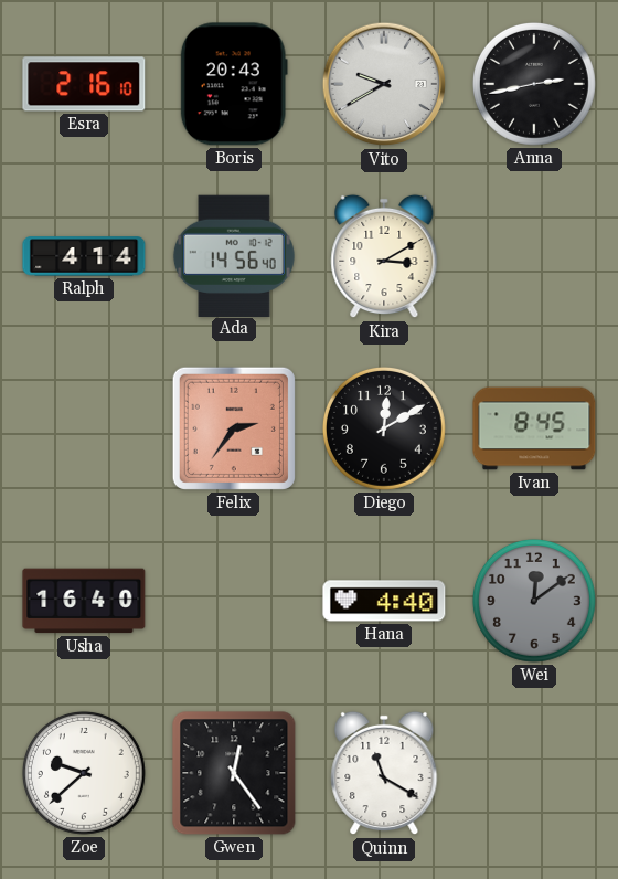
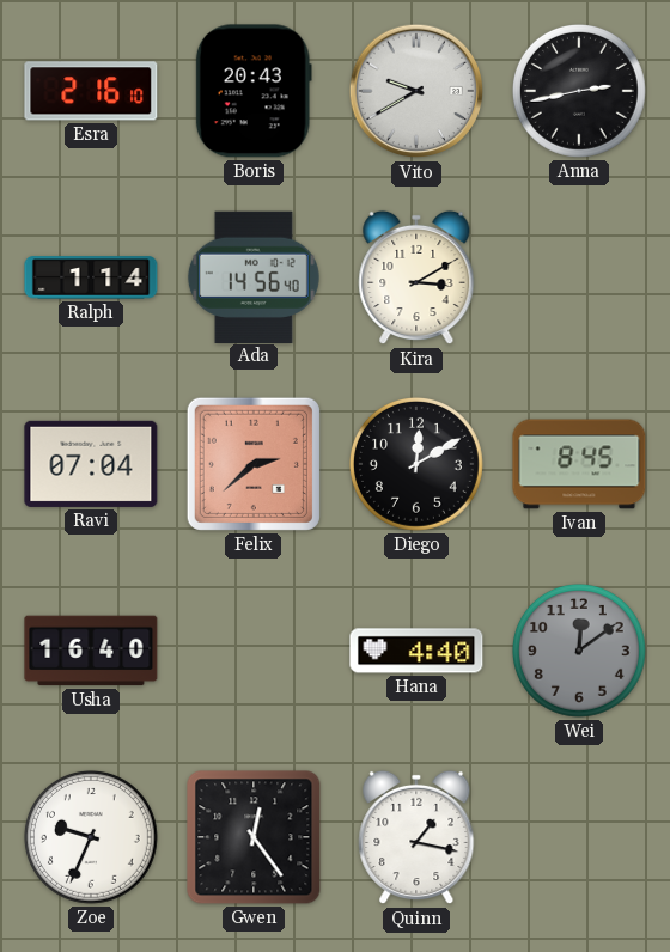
Ralph: 4:14 -> 1:14 (91, 277)
Ravi: none -> 07:04 (91, 464)
Felix: 2:36 -> 2:38 (254, 464)
Zoe: 9:38 -> 9:34 (91, 837)
Quinn: 11:20 -> 1:17 (416, 837)
